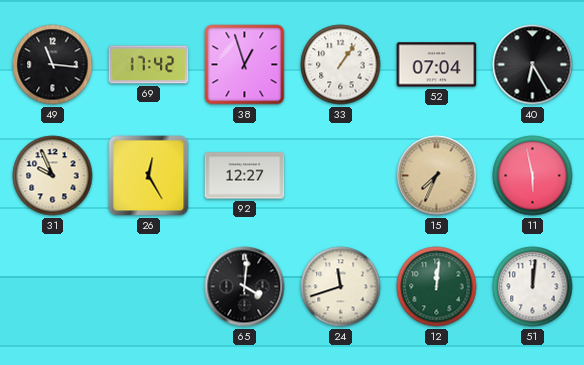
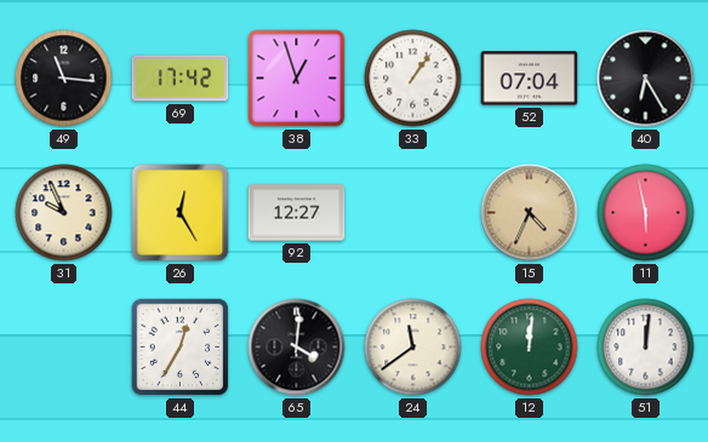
15: 7:34 -> 4:34 (530, 213)
44: none -> 12:35 (181, 348)
24: 11:42 -> 11:39 (413, 348)
